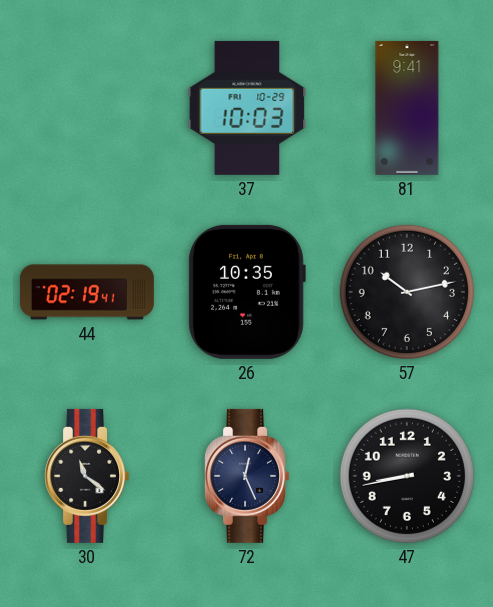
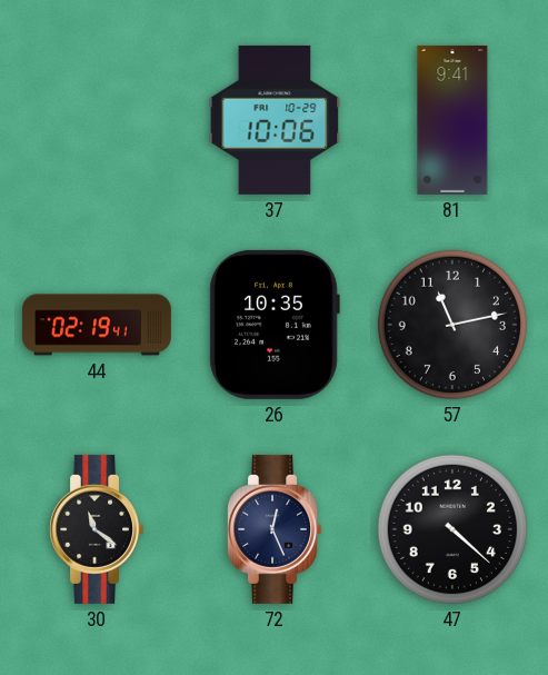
37: 10:03 -> 10:06 (275, 120)
57: 10:13 -> 11:13 (452, 325)
47: 8:43 -> 4:22 (452, 529)
